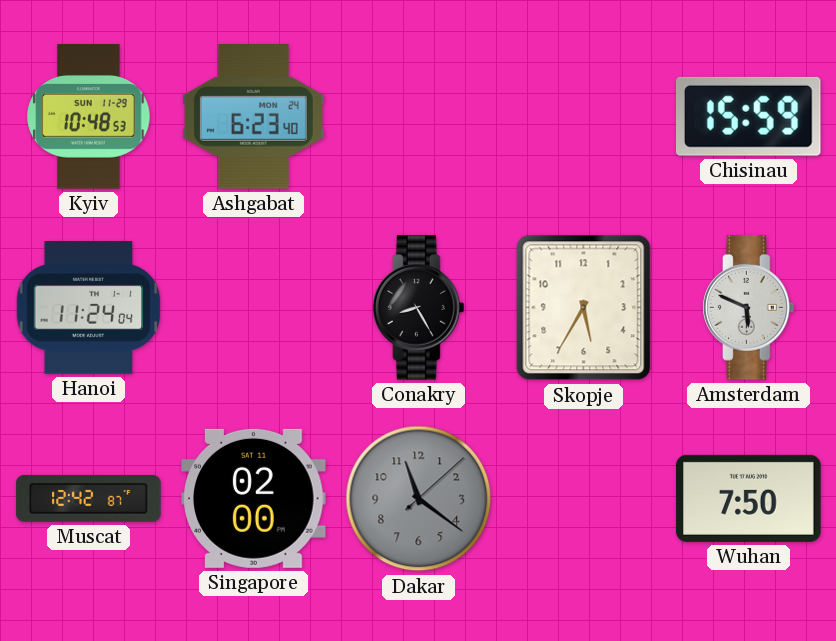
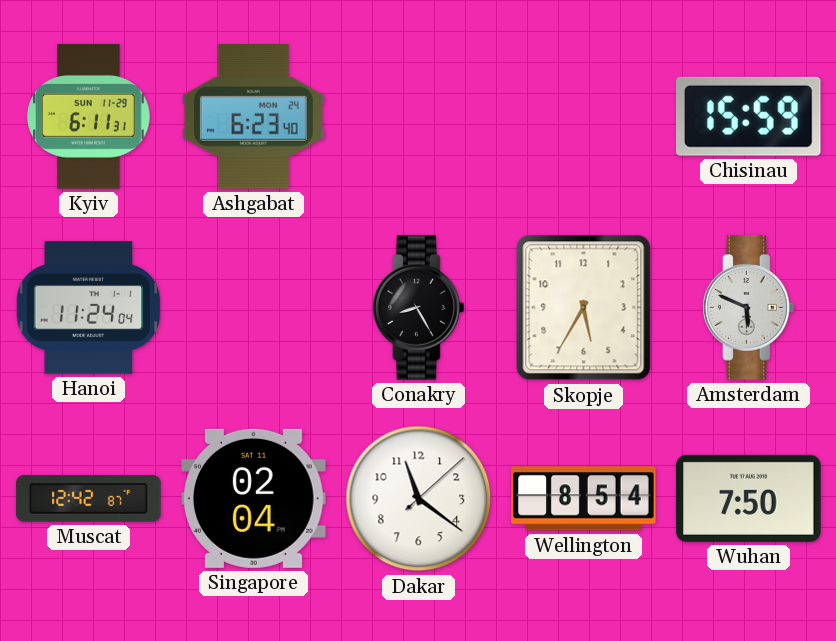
Kyiv: 10:48 -> 6:11 (89, 117)
Singapore: 02:00 -> 02:04 (254, 498)
Dakar dial: grey -> white (419, 499)
Wellington: none -> 8:54 (584, 499)
